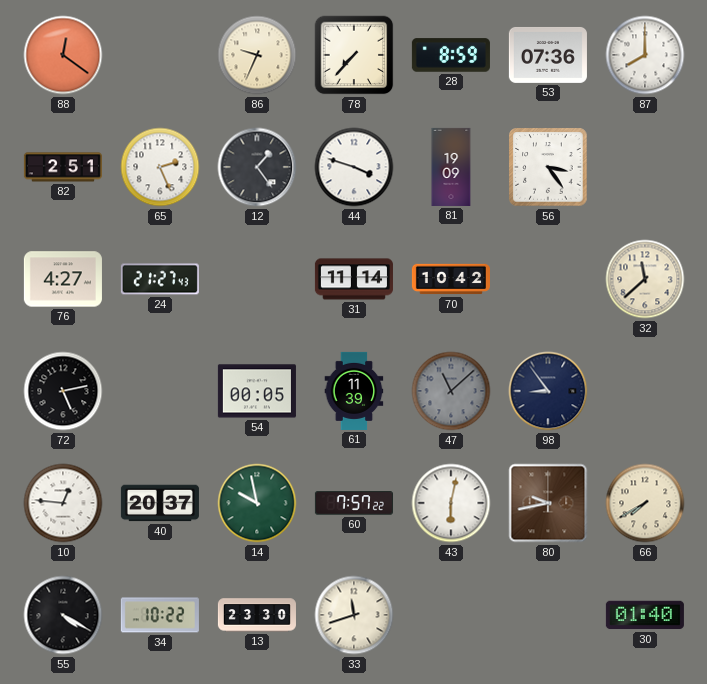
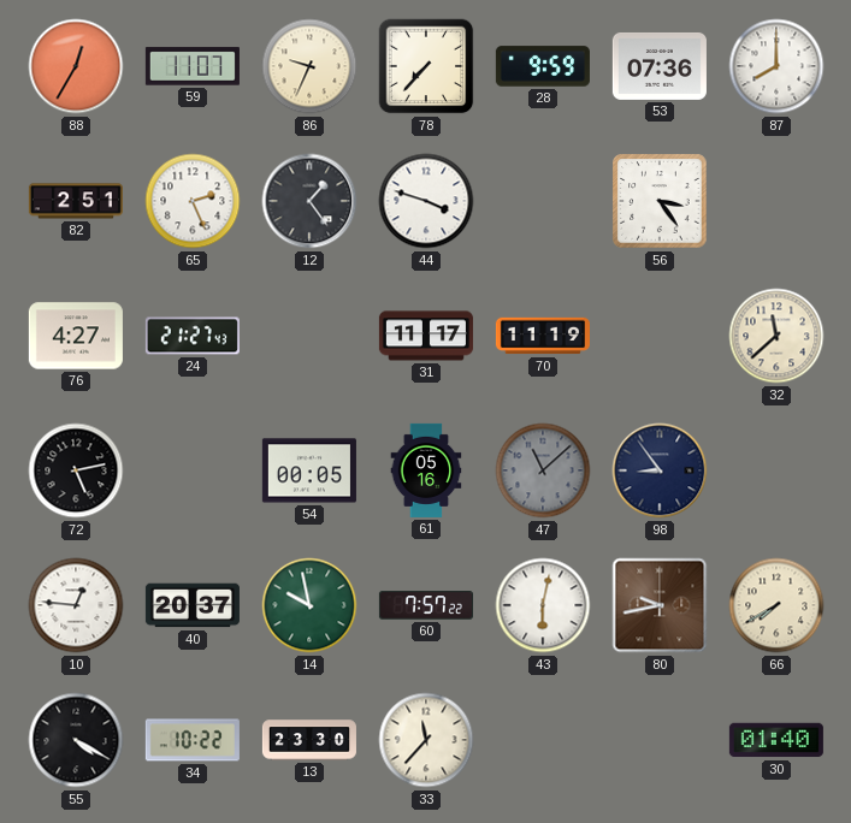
88: 12:21 -> 12:35 (76, 66)
59: none -> 11:07 (193, 66)
28: 8:59 -> 9:59 (543, 66)
81: 19:09 -> none (451, 167)
31: 11:14 -> 11:17 (426, 336)
70: 10:42 -> 11:19 (543, 336)
61: 11:39 -> 05:16 (426, 470)
33: 11:42 -> 11:37 (426, 740)
